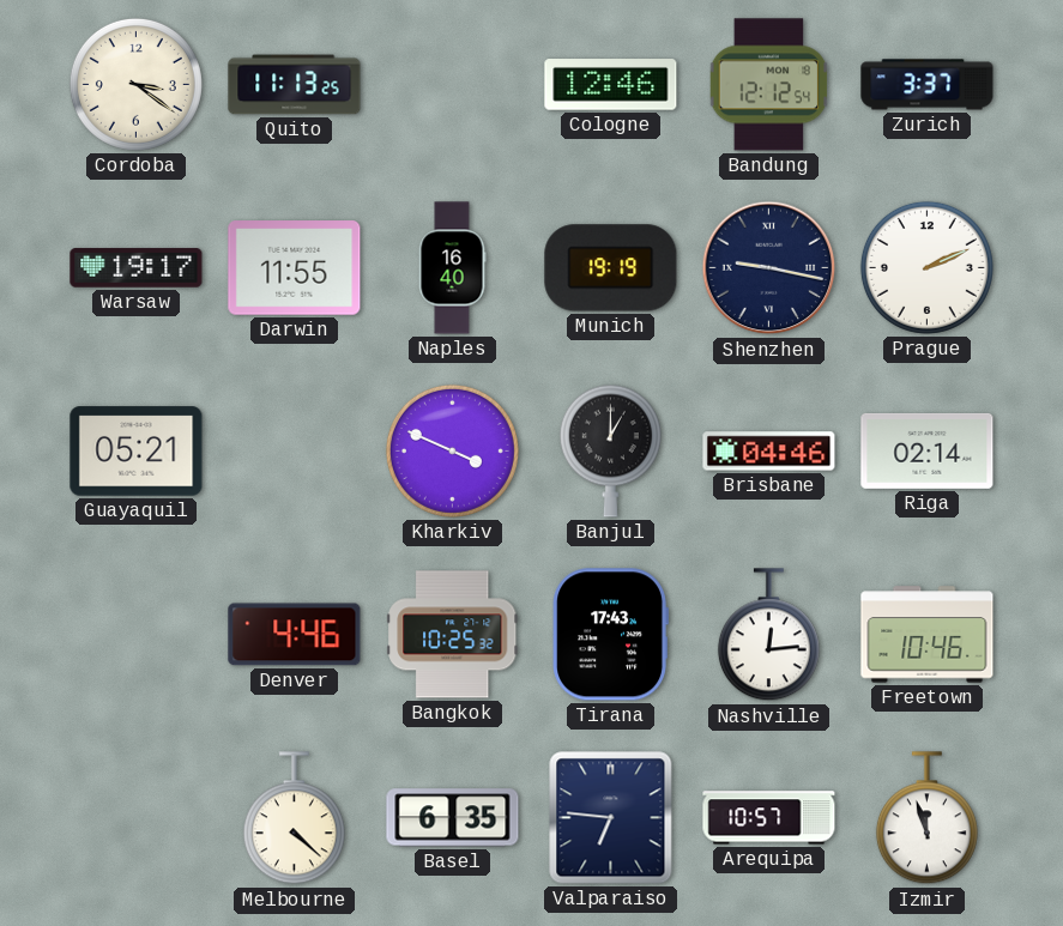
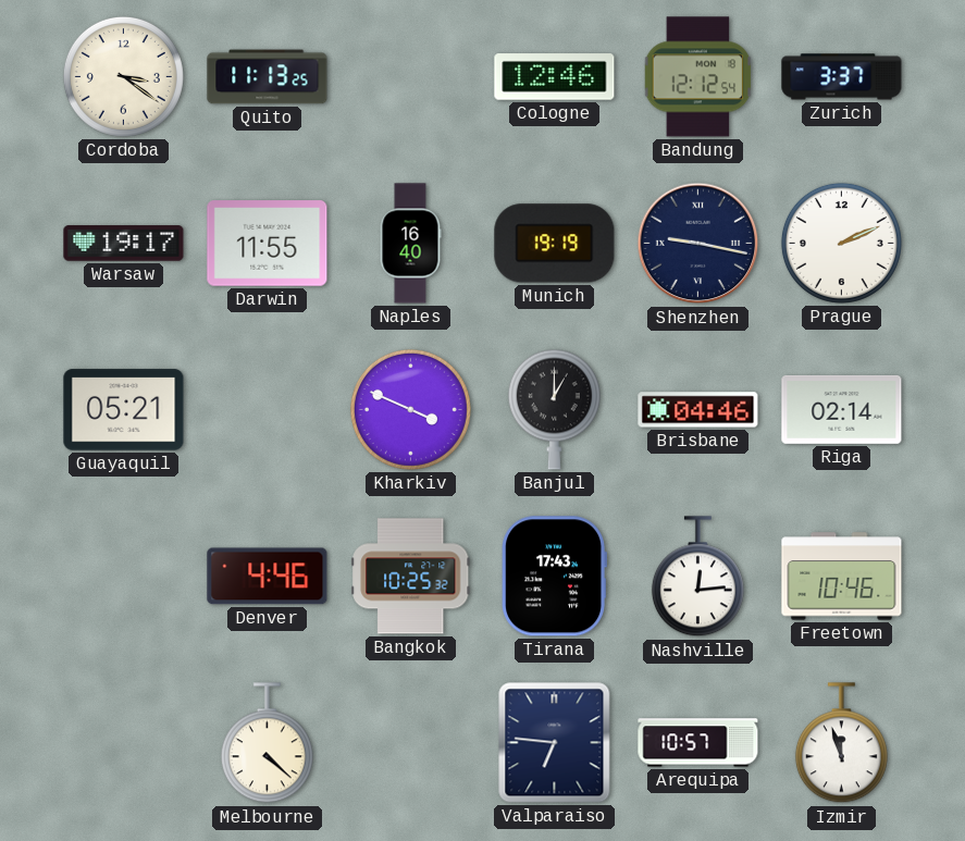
Basel: 6:35 -> none (453, 818)
